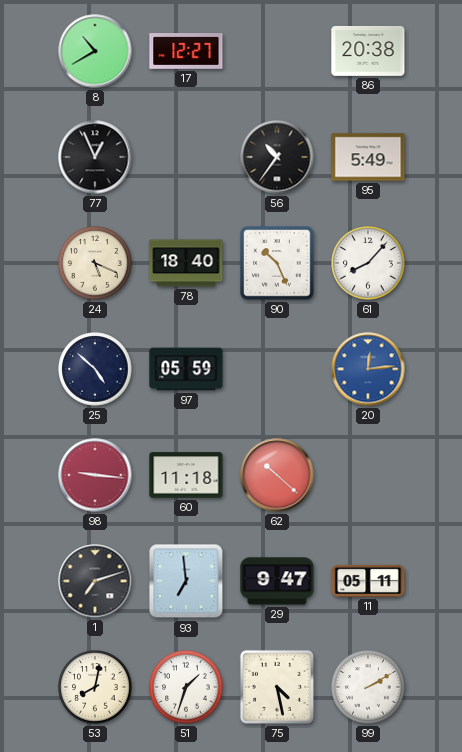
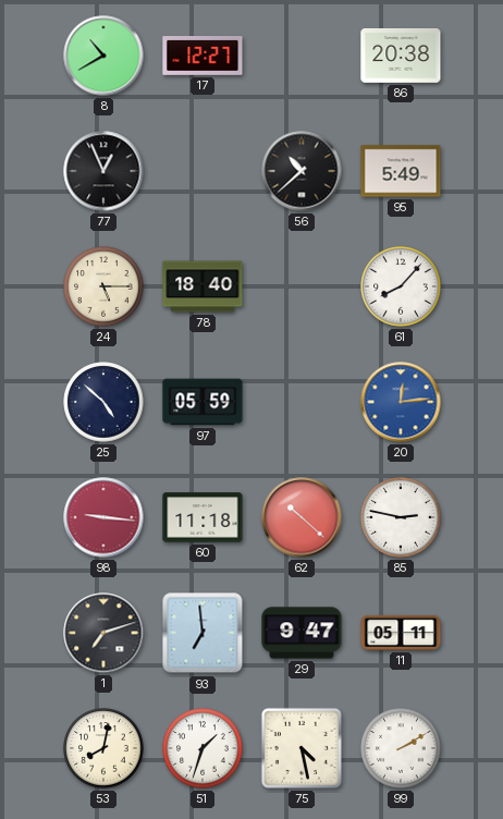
56: 10:36 -> 10:38 (302, 171)
24: 5:19 -> 5:15 (103, 286)
90: 10:26 -> none (277, 263)
85: none -> 2:47 (401, 517)
